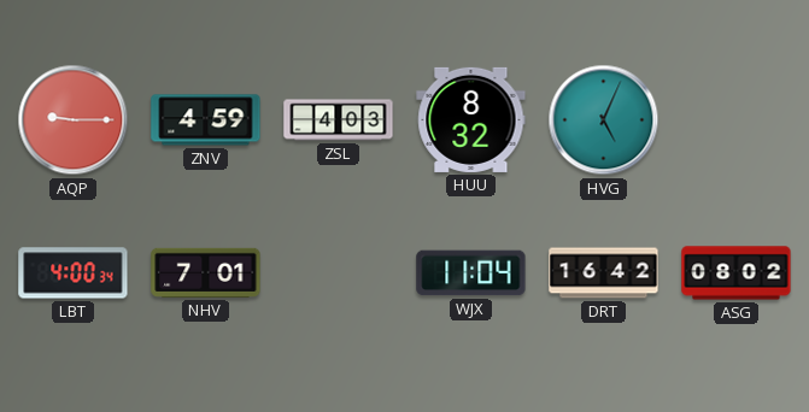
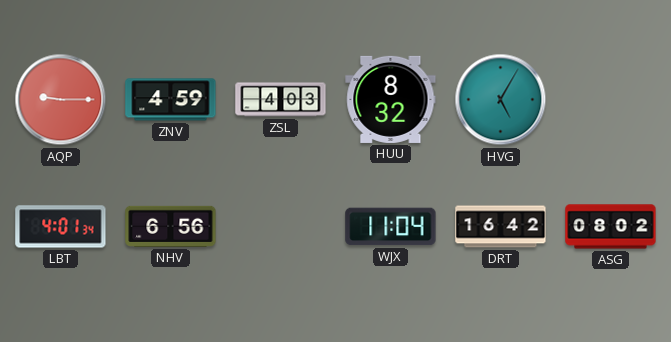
HVG: 5:04 -> 5:05 (501, 100)
LBT: 4:00 -> 4:01 (61, 227)
NHV: 7:01 -> 6:56 (171, 226)
